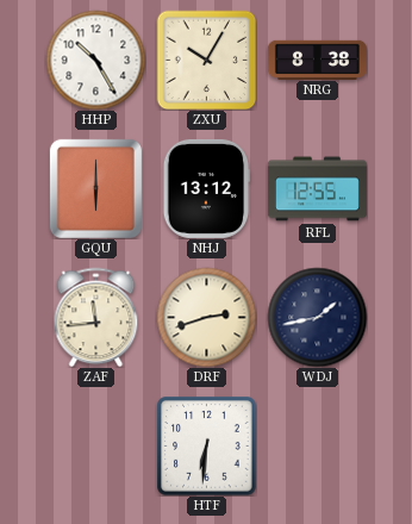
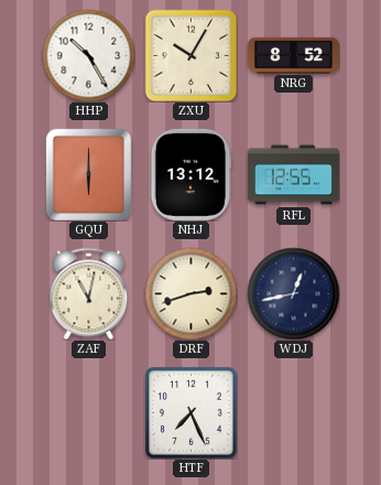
NRG: 8:38 -> 8:52 (293, 55)
ZAF: 11:44 -> 11:02 (89, 293)
WDJ: 1:43 -> 12:43 (293, 293)
HTF: 6:31 -> 7:26 (190, 413)
